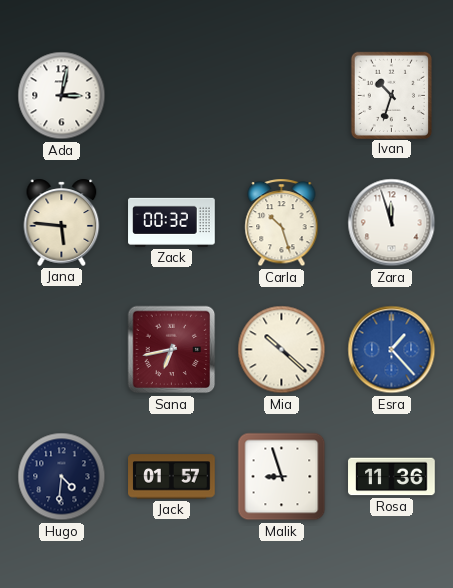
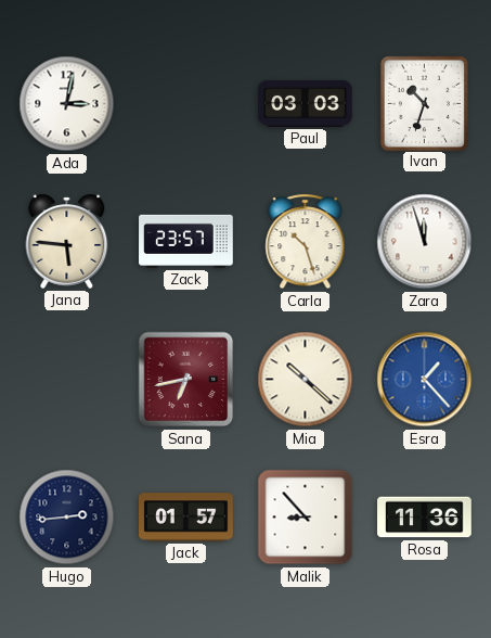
Paul: none -> 03:03 (306, 103)
Zack: 00:32 -> 23:57 (186, 241)
Hugo: 4:31 -> 2:44 (67, 518)
Malik: 8:57 -> 8:53 (306, 518)
